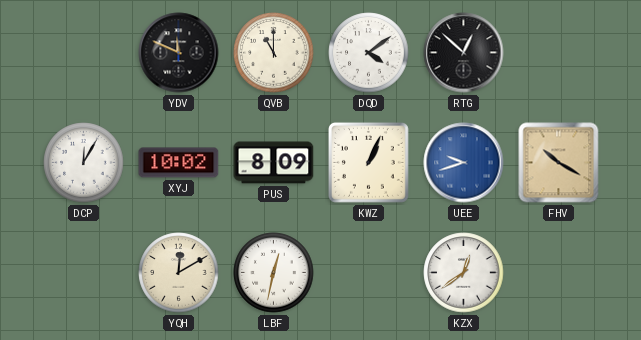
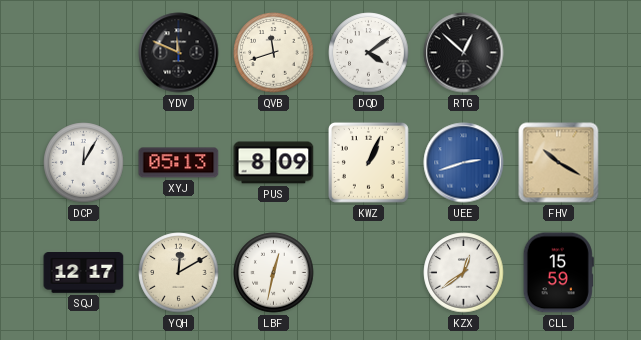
QVB: 11:00 -> 11:42 (274, 53)
XYJ: 10:02 -> 05:13 (179, 163)
UEE: 9:42 -> 2:42 (464, 163)
SQJ: none -> 12:17 (84, 273)
CLL: none -> 15:59 (558, 273)
